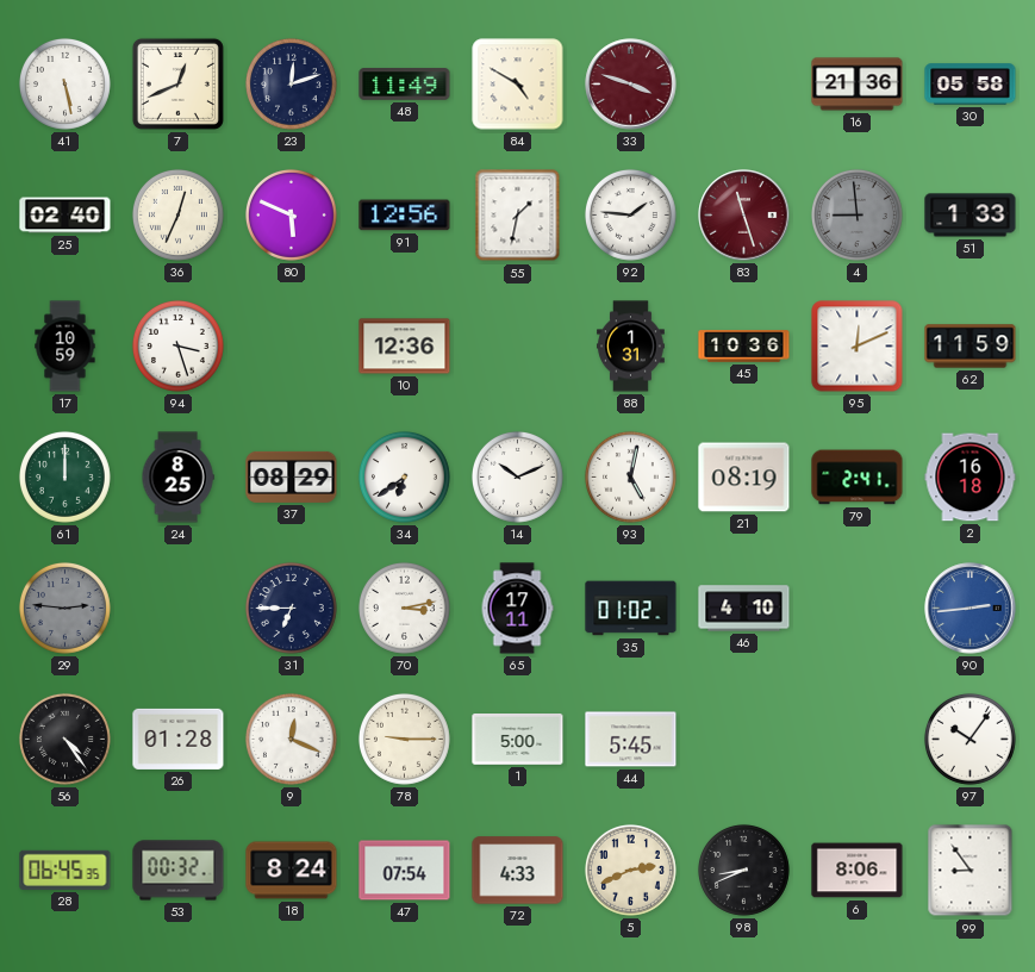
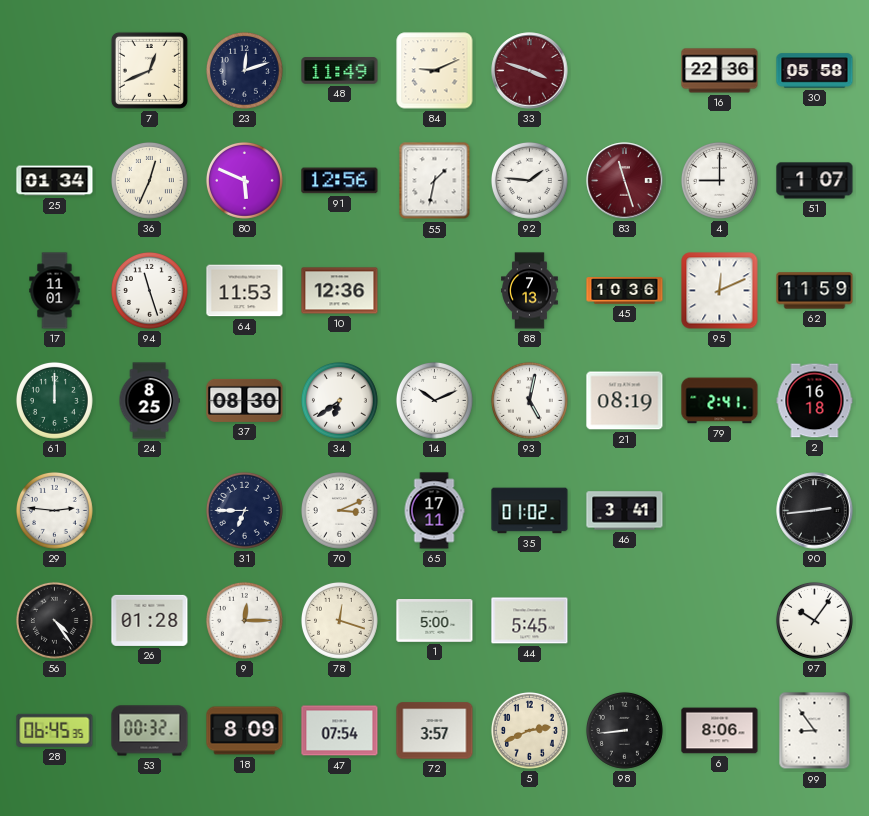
41: 5:28 -> none (64, 83)
84: 4:50 -> 9:11 (435, 71)
16: 21:36 -> 22:36 (720, 71)
25: 02:40 -> 01:34 (55, 181)
4: 8:59 -> 9:00 (719, 180)
4 dial: grey -> white (719, 180)
51: 1:33 -> 1:07 (815, 181)
17: 10:59 -> 11:01 (55, 291)
94: 3:27 -> 11:27 (149, 290)
64: none -> 11:53 (245, 291)
88: 1:31 -> 7:13 (530, 291)
37: 08:29 -> 08:30 (245, 400)
29 dial: grey -> white (54, 510)
70: 3:13 -> 3:11 (339, 510)
46: 4:10 -> 3:41 (625, 511)
90 dial: blue -> black (815, 511)
9: 12:19 -> 12:15 (244, 620)
78: 9:15 -> 12:18 (339, 620)
18: 8:24 -> 8:09 (245, 731)
72: 4:33 -> 3:57 (435, 731)
98: 8:41 -> 8:44 (624, 730)
